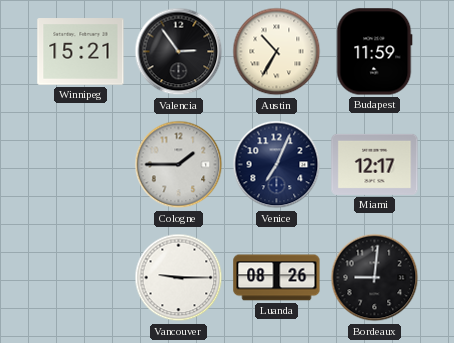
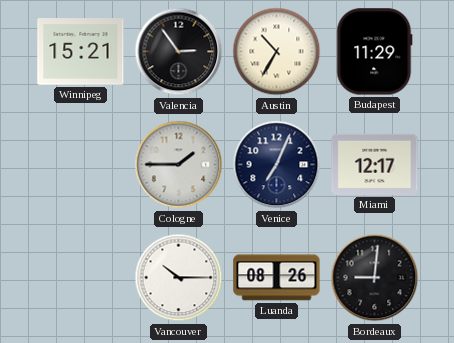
Budapest: 11:59 -> 11:29 (375, 52)
Vancouver: 9:15 -> 10:15 (179, 278)
